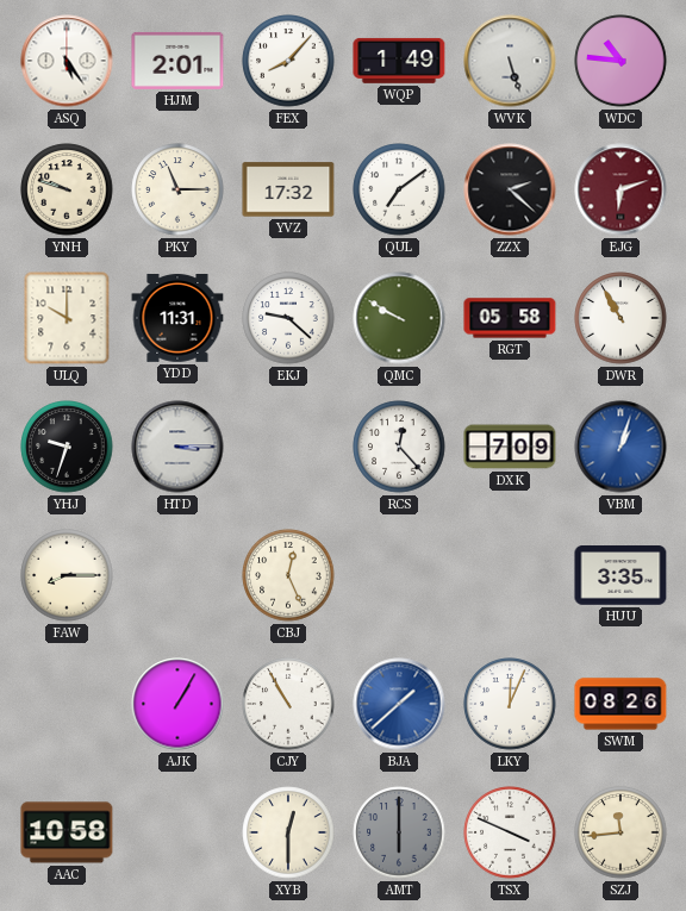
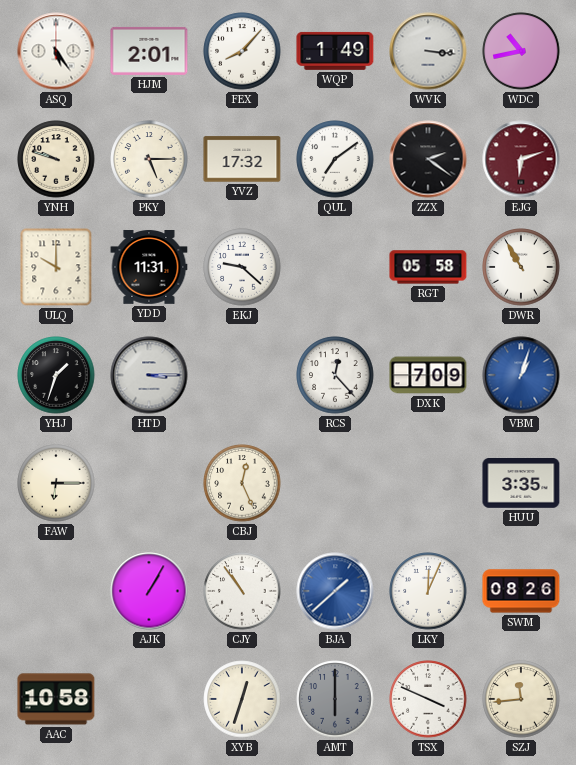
WVK: 5:27 -> 3:16 (428, 51)
WDC: 10:46 -> 10:43 (521, 51)
PKY: 11:15 -> 5:15 (149, 159)
ZZX: 2:22 -> 2:21 (428, 159)
QMC: 9:50 -> none (399, 318)
YHJ: 9:33 -> 1:33 (56, 375)
FAW: 8:15 -> 6:15 (56, 483)
CJY: 10:55 -> 10:54 (242, 591)
XYB: 12:30 -> 12:33 (242, 699)
